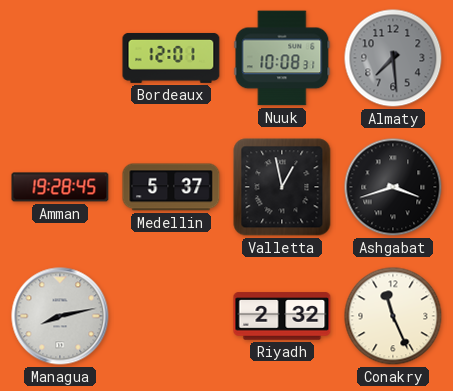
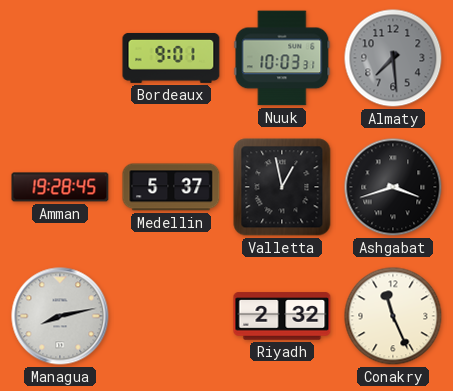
Bordeaux: 12:01 -> 9:01 (171, 58)
Nuuk: 10:08 -> 10:03 (282, 58)
